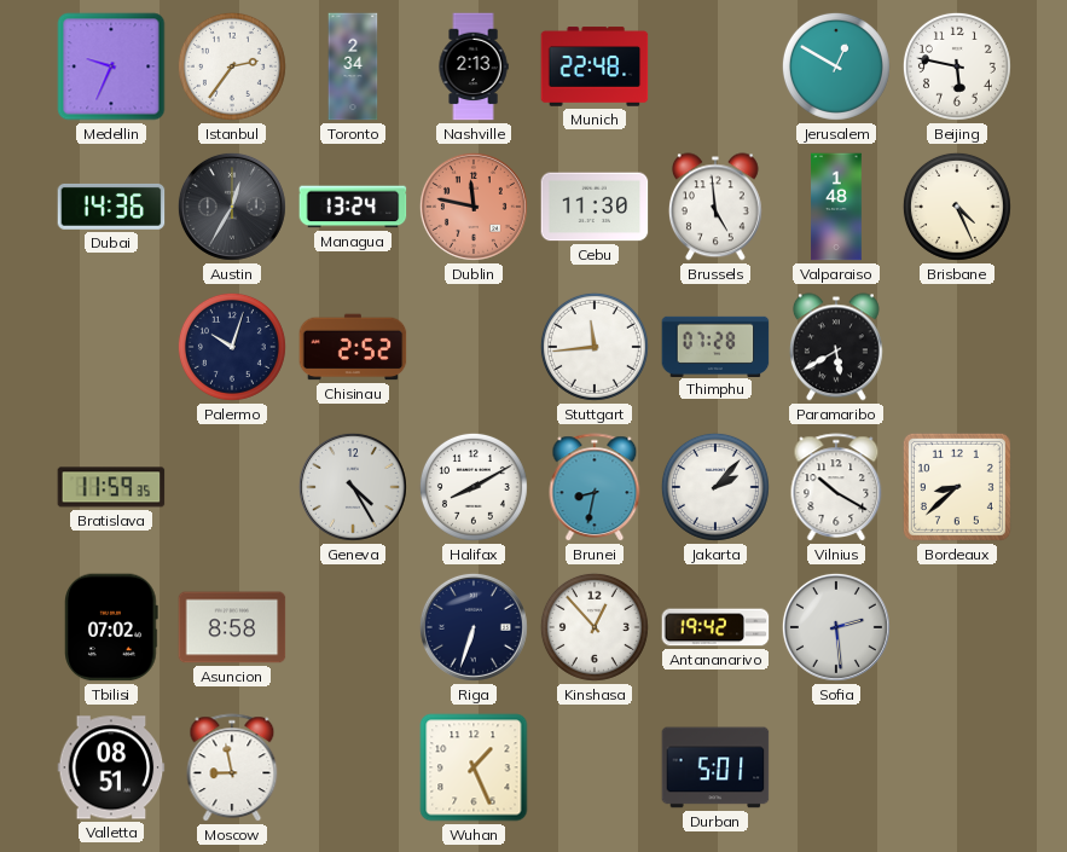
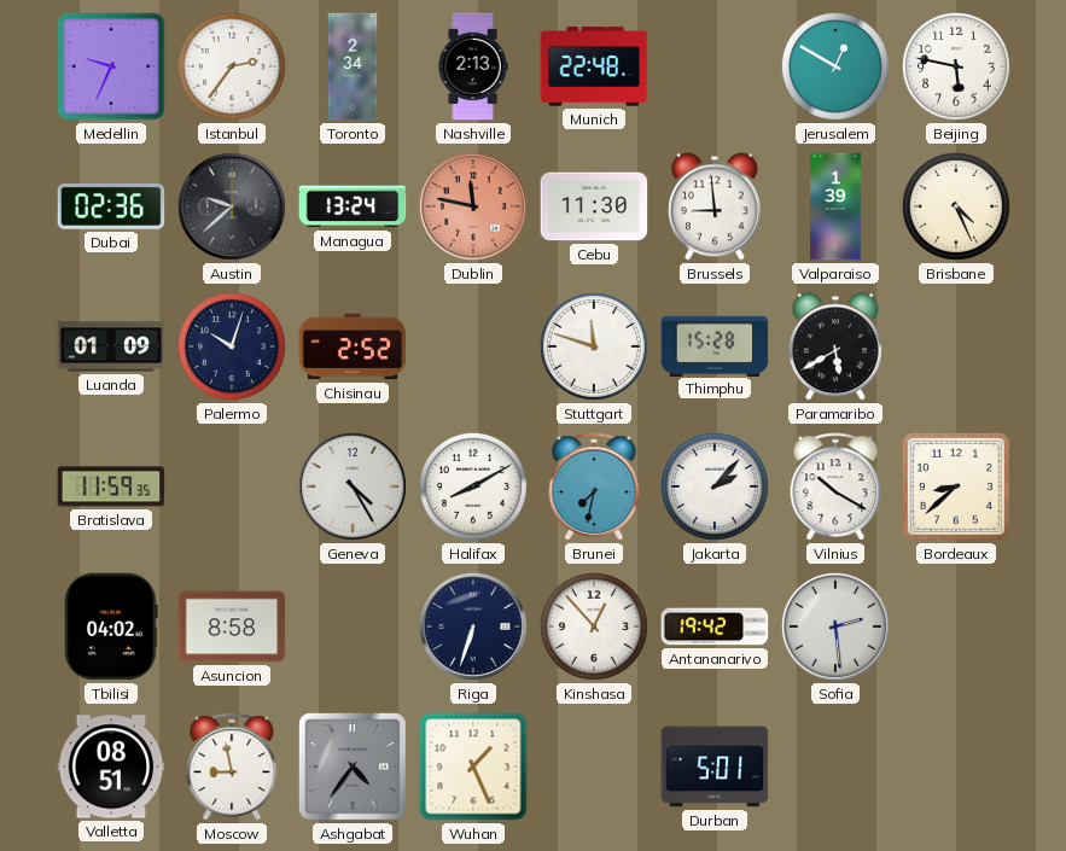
Dubai: 14:36 -> 02:36 (111, 206)
Austin: 12:35 -> 9:38 (232, 206)
Brussels: 4:59 -> 8:59 (715, 206)
Valparaiso: 1:48 -> 1:39 (835, 206)
Luanda: none -> 01:09 (111, 346)
Stuttgart: 11:44 -> 11:48 (594, 346)
Thimphu: 07:28 -> 15:28 (715, 345)
Brunei: 8:32 -> 7:32 (594, 488)
Tbilisi: 07:02 -> 04:02 (111, 626)
Ashgabat: none -> 4:36 (353, 767)
